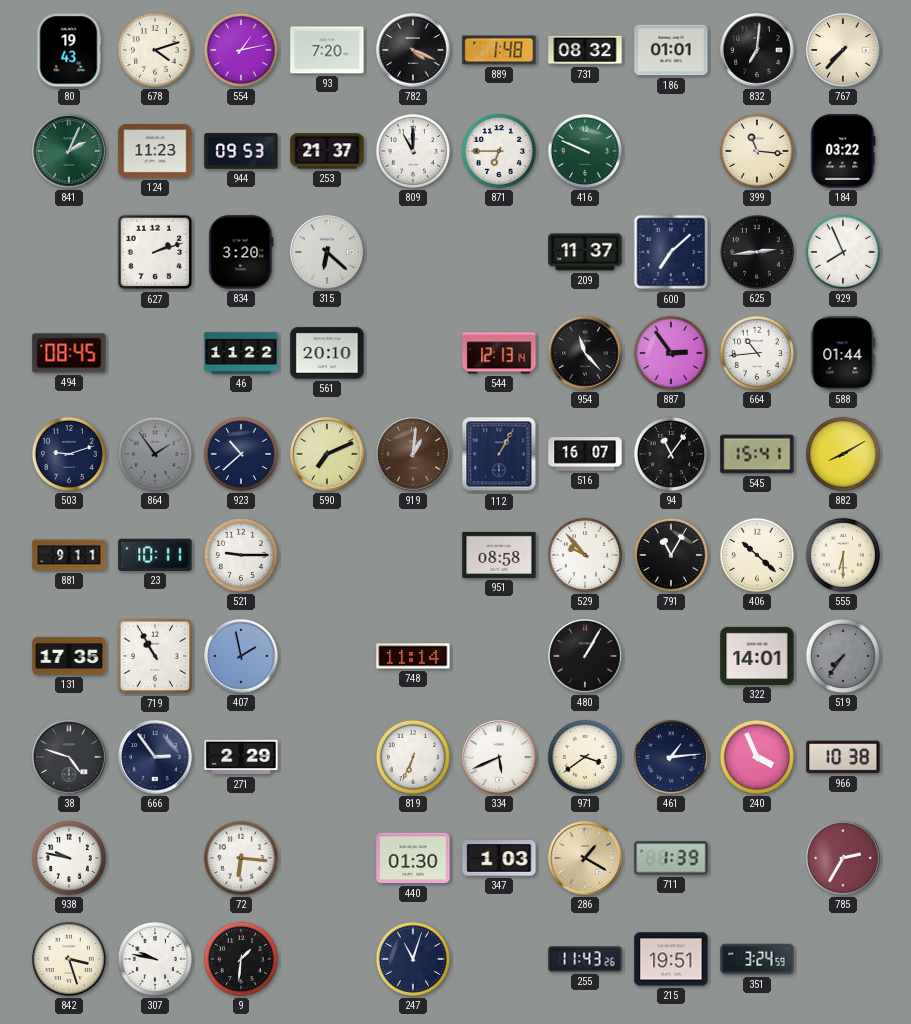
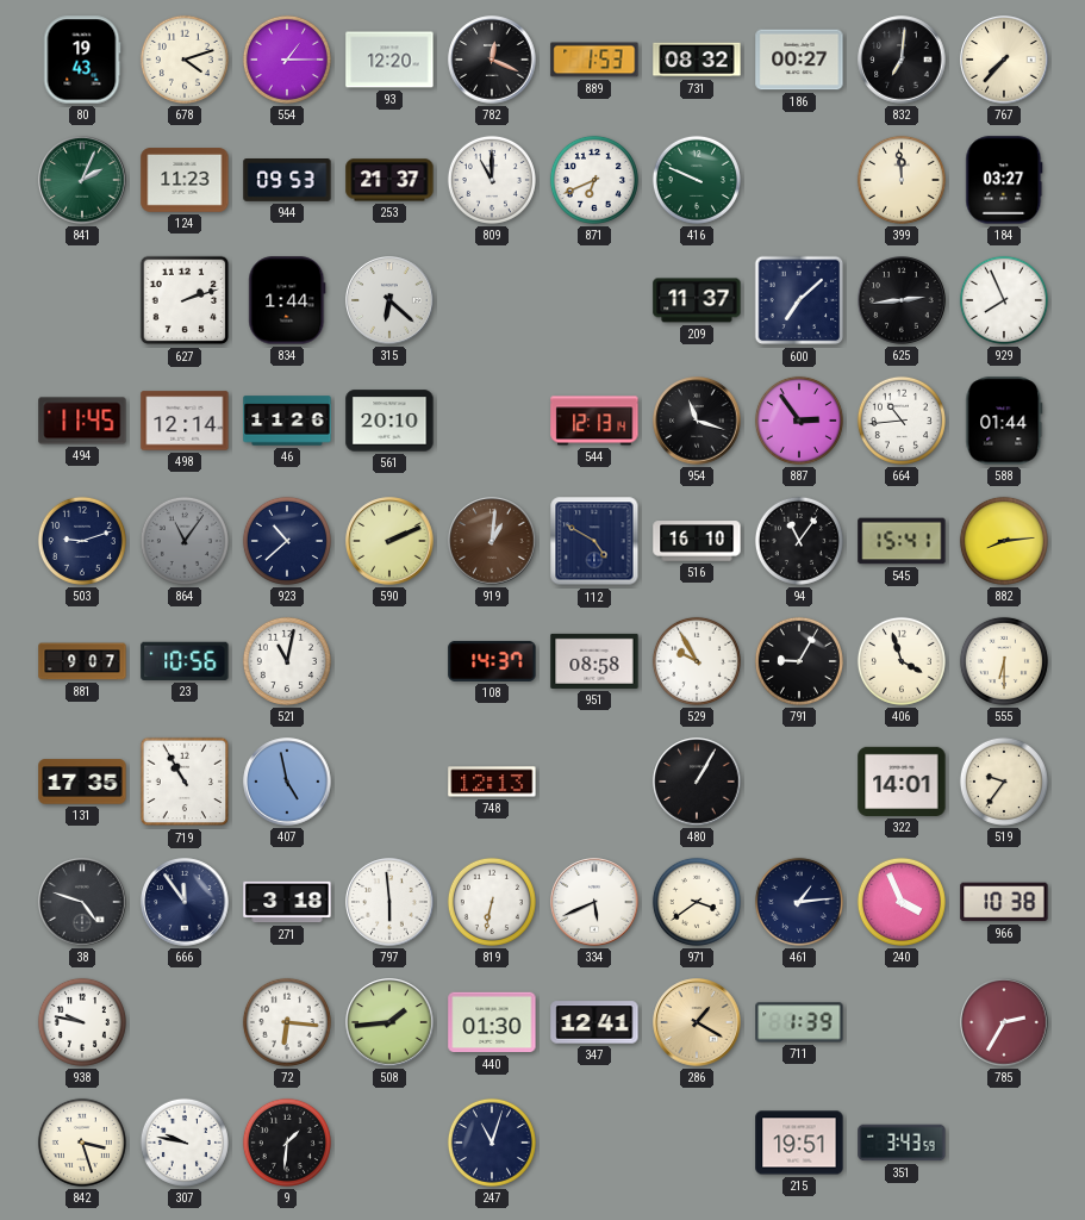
554: 1:13 -> 1:15 (287, 60)
93: 7:20 -> 12:20 (389, 60)
782: 4:19 -> 12:19 (492, 60)
889: 1:48 -> 1:53 (594, 60)
186: 01:01 -> 00:27 (799, 60)
871: 6:45 -> 6:41 (594, 180)
399: 11:16 -> 11:59 (902, 180)
184: 03:22 -> 03:27 (1004, 180)
834: 3:20 -> 1:44 (287, 300)
494: 08:45 -> 11:45 (82, 421)
498: none -> 12:14 (185, 421)
46: 11:22 -> 11:26 (287, 421)
954: 11:23 -> 11:18 (697, 421)
864: 1:54 -> 11:06 (185, 541)
590: 7:11 -> 2:11 (389, 541)
112: 1:05 -> 4:50 (594, 541)
516: 16:07 -> 16:10 (697, 541)
882: 8:10 -> 8:14 (1004, 541)
881: 9:11 -> 9:07 (82, 661)
23: 10:11 -> 10:56 (185, 661)
521: 9:15 -> 11:02 (287, 661)
108: none -> 14:37 (492, 661)
529: 9:53 -> 9:55 (697, 661)
791: 11:05 -> 9:05 (799, 661)
406: 10:22 -> 3:57 (902, 661)
407: 1:58 -> 4:58 (287, 782)
748: 11:14 -> 12:13 (492, 782)
519: 7:36 -> 9:36 (1004, 782)
519 dial: grey -> cream (1004, 782)
666: 2:54 -> 11:54 (185, 902)
271: 2:29 -> 3:18 (287, 902)
797: none -> 5:59 (389, 902)
819: 6:34 -> 6:32 (492, 902)
508: none -> 1:44 (389, 1022)
347: 1:03 -> 12:41 (594, 1022)
255: 11:43 -> none (585, 959)
351: 3:24 -> 3:43 (902, 1143)
